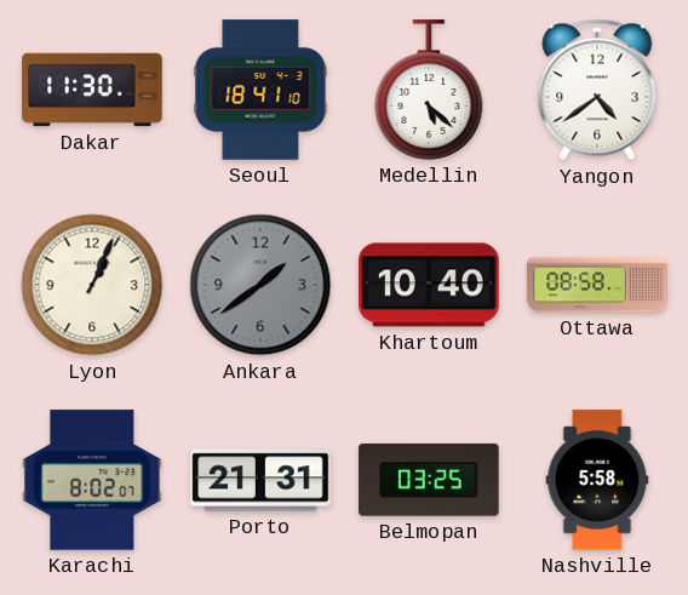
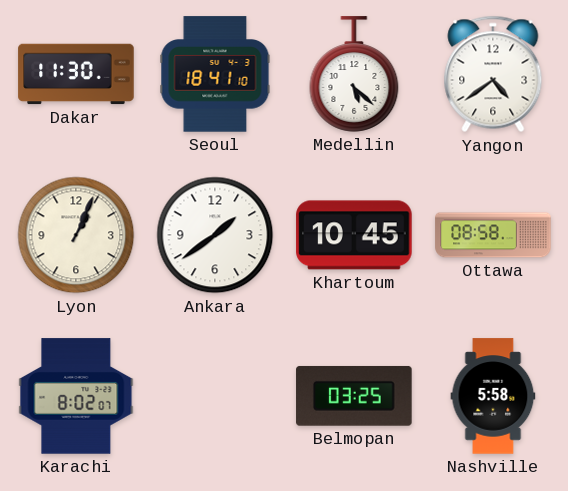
Ankara dial: grey -> white (215, 235)
Khartoum: 10:40 -> 10:45 (354, 235)
Porto: 21:31 -> none (260, 480)
